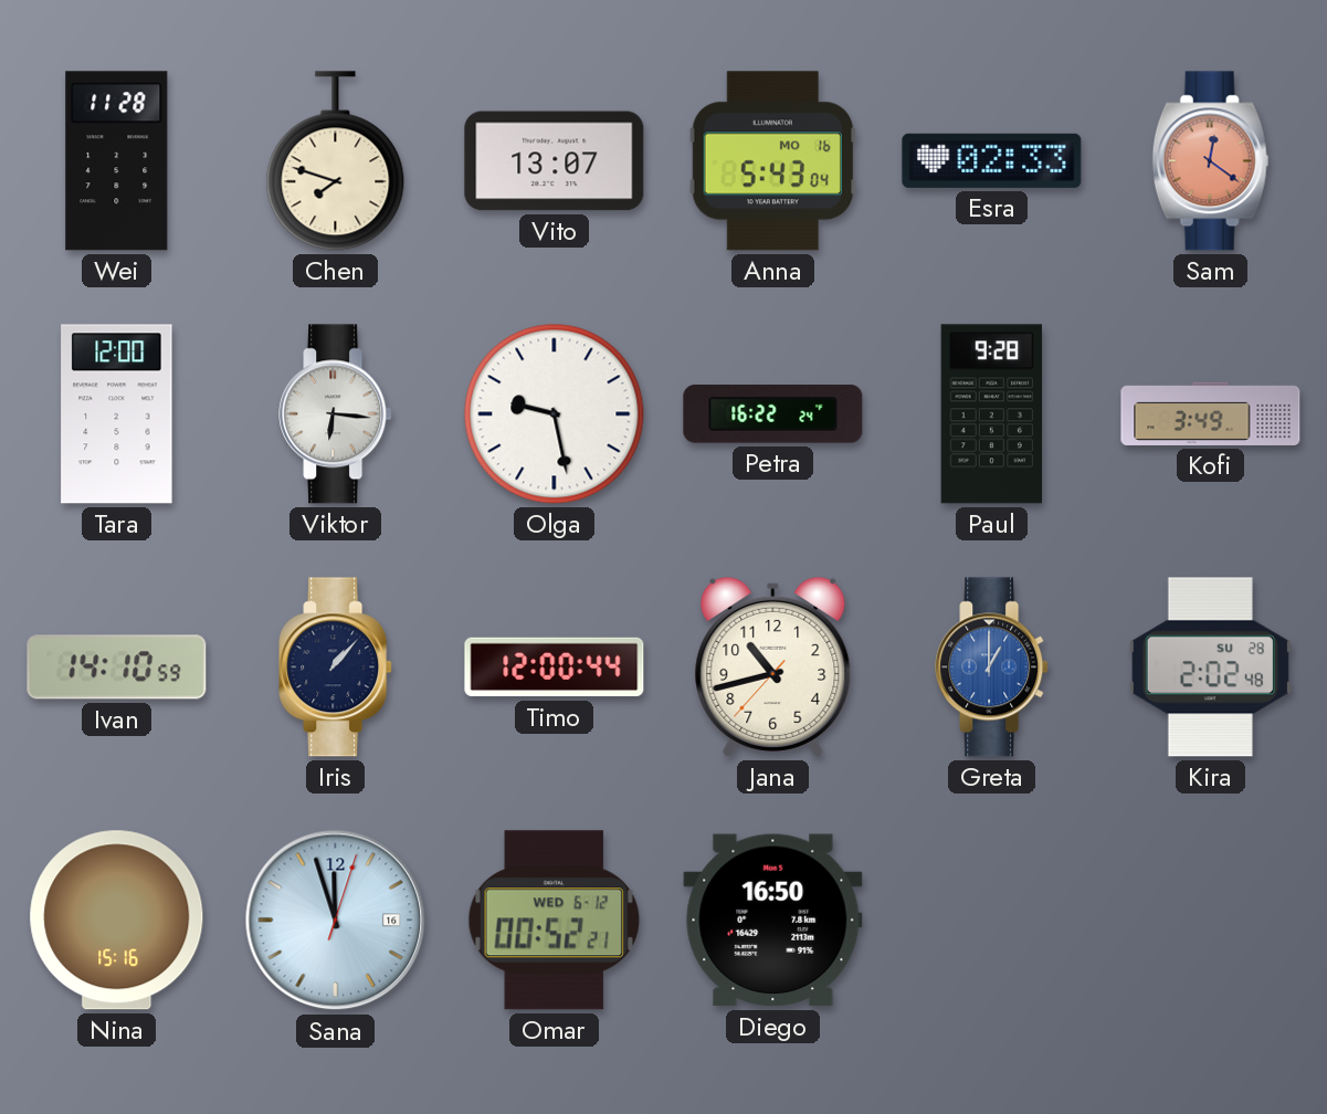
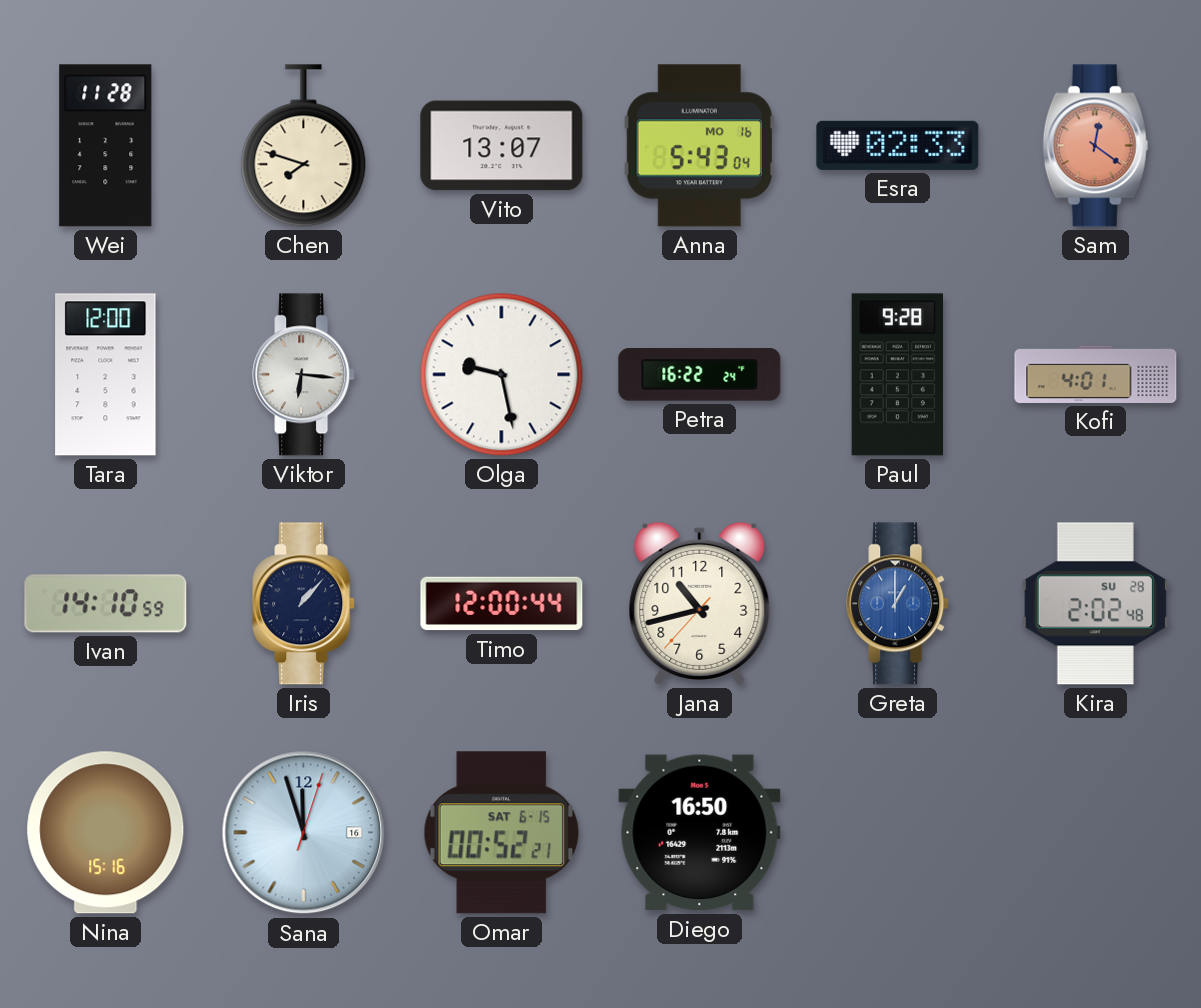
Kofi: 3:49 -> 4:01 (1096, 374)
Omar date: WED 6-12 -> SAT 6-15 (501, 833)
